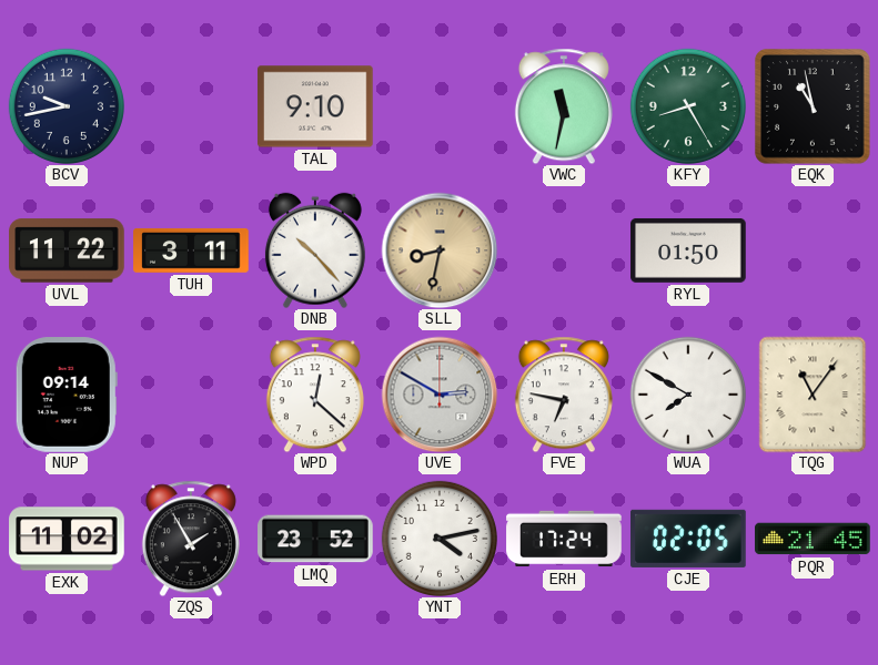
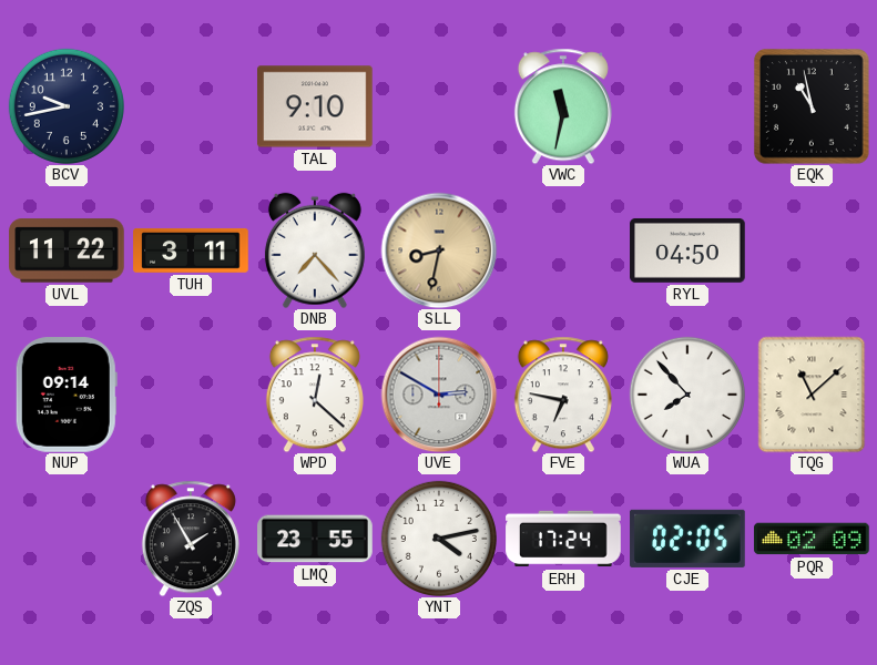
KFY: 8:25 -> none (688, 106)
DNB: 10:23 -> 7:23 (315, 250)
RYL: 01:50 -> 04:50 (687, 250)
WUA: 7:50 -> 7:53 (687, 395)
TQG: 11:06 -> 11:08 (812, 395)
EXK: 11:02 -> none (67, 539)
LMQ: 23:52 -> 23:55 (315, 539)
PQR: 21:45 -> 02:09 (812, 539)
